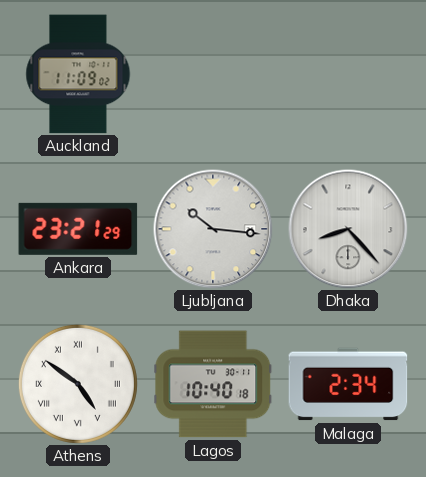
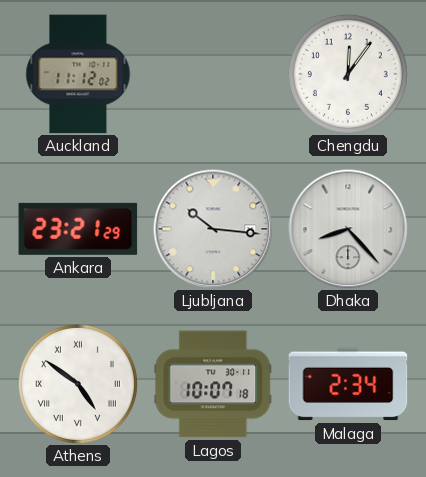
Auckland: 11:09 -> 11:12 (78, 74)
Chengdu: none -> 12:06 (348, 74)
Lagos: 10:40 -> 10:07 (213, 384)
